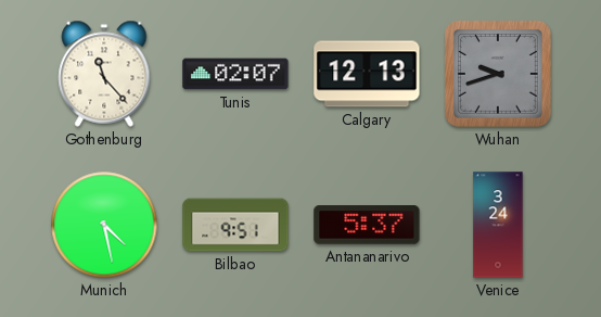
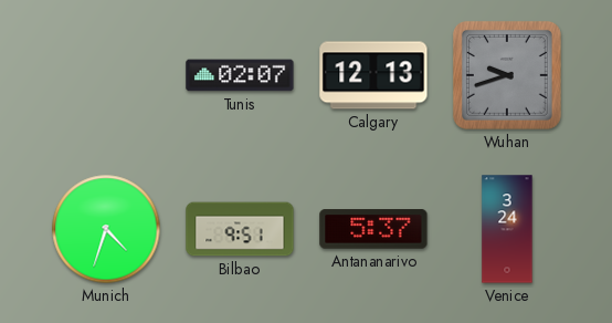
Gothenburg: 11:23 -> none (104, 74)
Munich: 4:28 -> 4:33 (106, 229)
